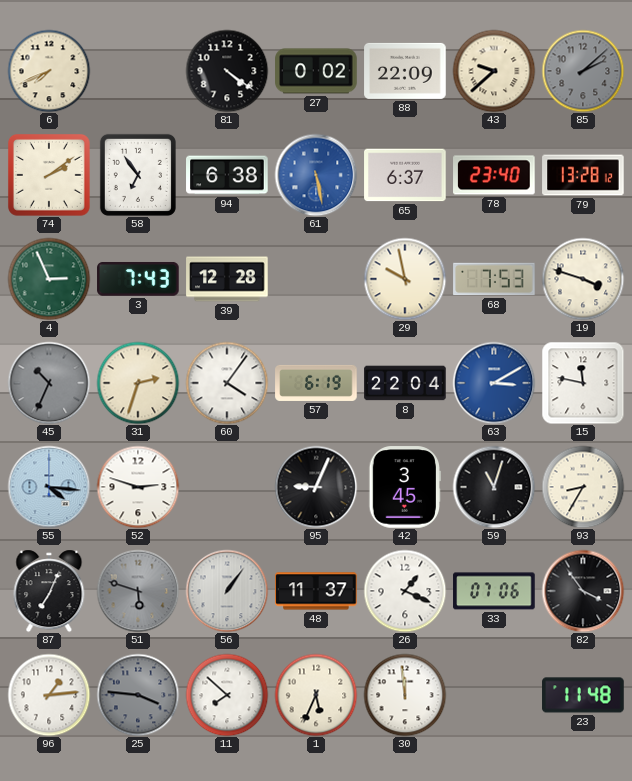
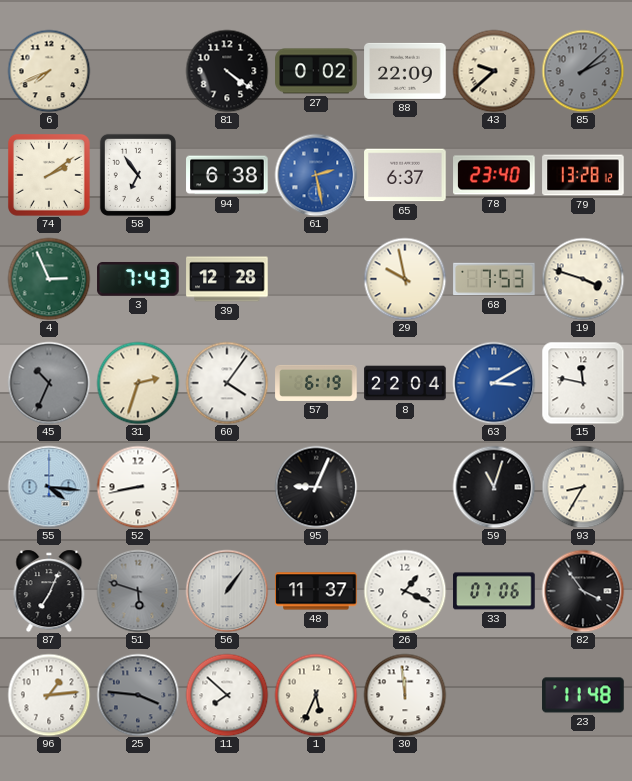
61: 5:28 -> 2:28 (316, 175)
52: 2:48 -> 8:43 (138, 487)
42: 3:45 -> none (405, 487)
